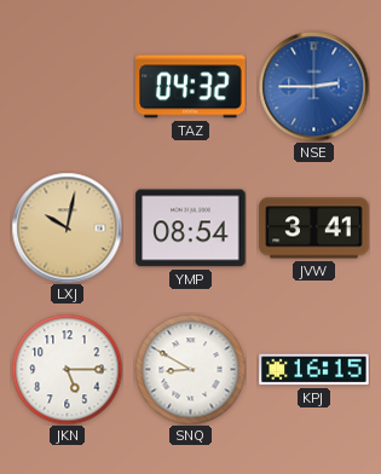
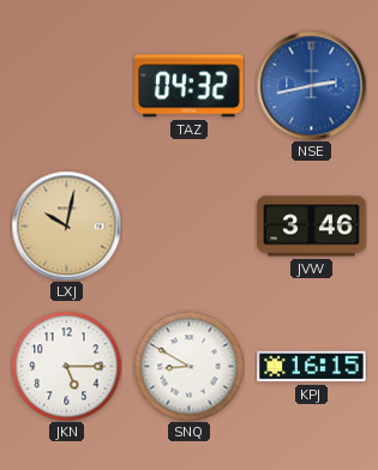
NSE: 2:45 -> 2:43 (311, 85)
YMP: 08:54 -> none (191, 229)
JVW: 3:41 -> 3:46 (312, 227)
